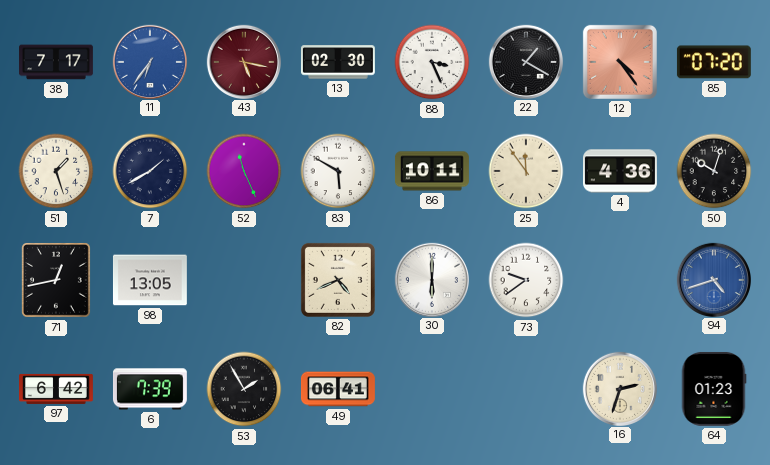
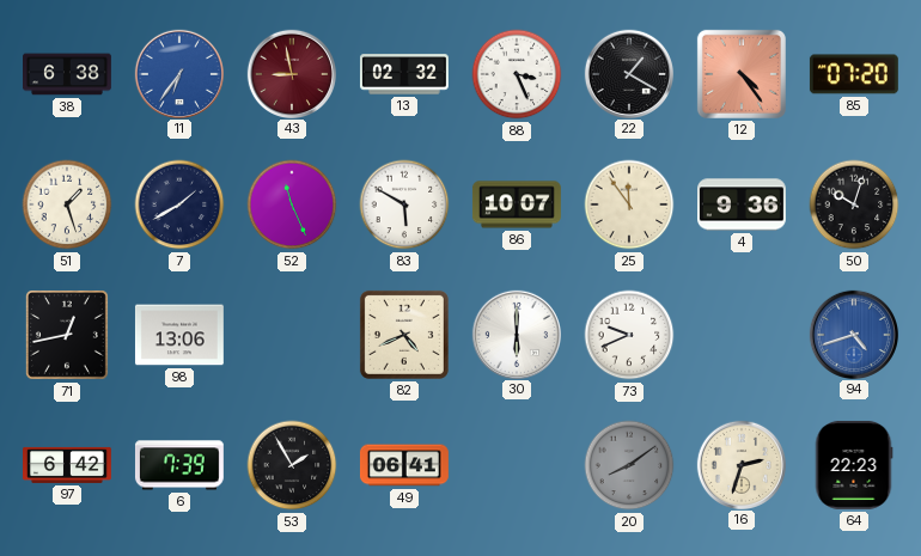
38: 7:17 -> 6:38 (68, 74)
43: 5:17 -> 8:58 (291, 73)
13: 02:30 -> 02:32 (404, 74)
86: 10:11 -> 10:07 (517, 204)
4: 4:36 -> 9:36 (743, 204)
98: 13:05 -> 13:06 (179, 335)
73: 9:39 -> 9:41 (629, 335)
20: none -> 8:09 (629, 465)
64: 01:23 -> 22:23 (854, 465)
